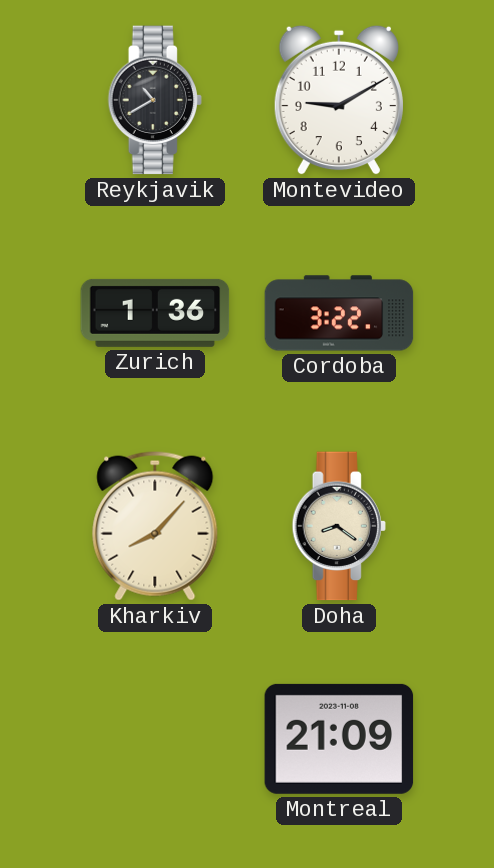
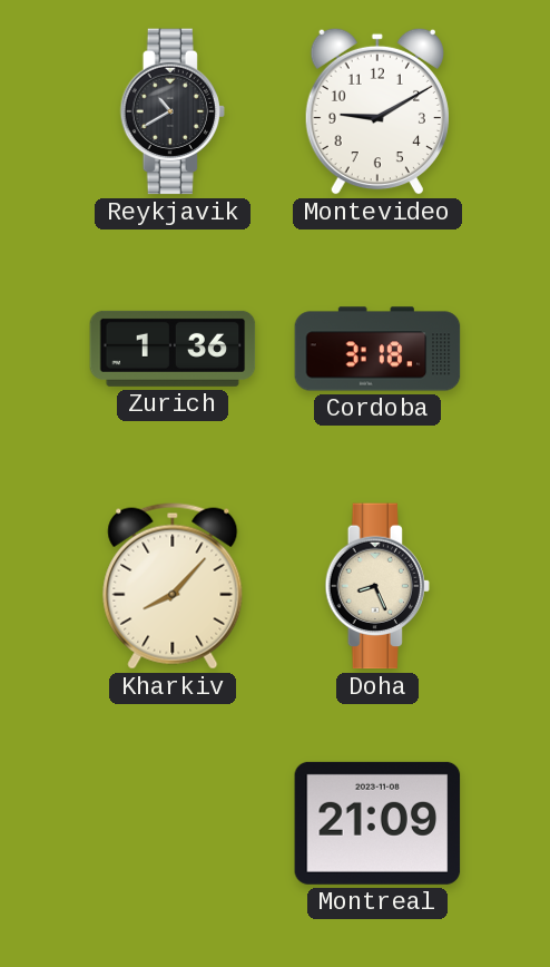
Cordoba: 3:22 -> 3:18 (377, 349)
Doha: 8:21 -> 8:26 (377, 586)
